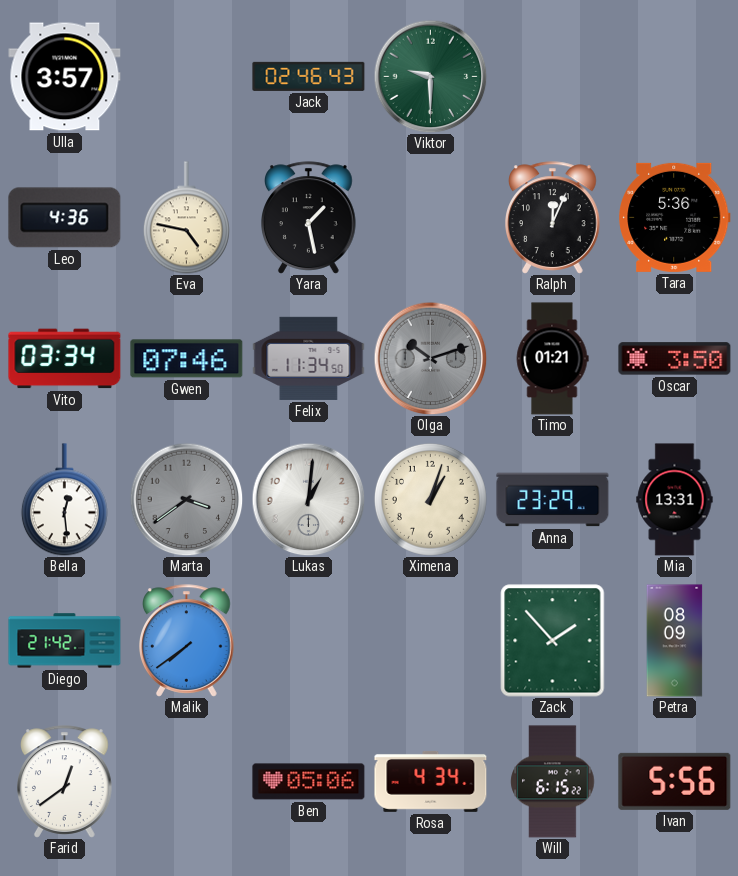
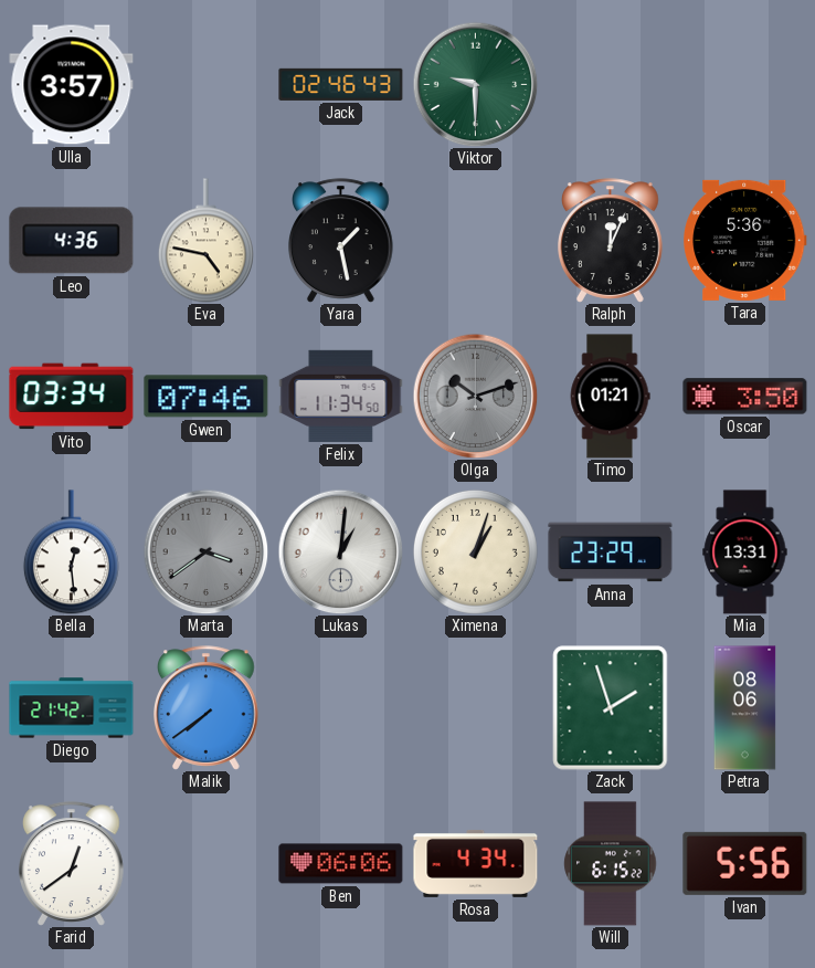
Zack: 1:53 -> 1:57 (611, 708)
Petra: 08:09 -> 08:06 (745, 708)
Ben: 05:06 -> 06:06 (341, 864)
